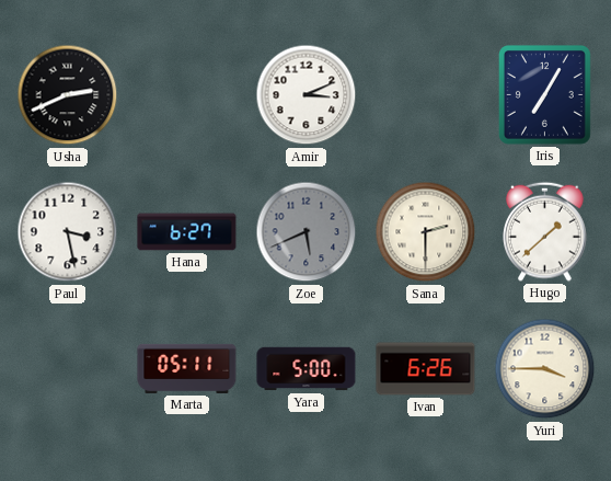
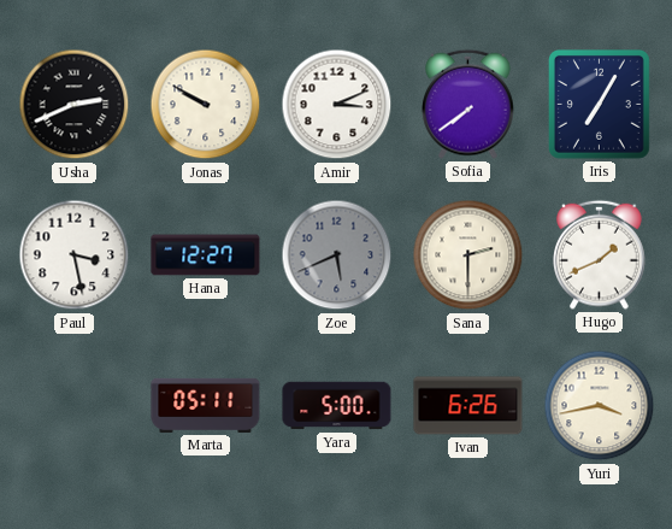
Jonas: none -> 9:50 (206, 105)
Sofia: none -> 7:39 (468, 104)
Hana: 6:27 -> 12:27 (206, 255)
Hugo: 1:38 -> 1:41 (600, 254)
Yuri: 3:45 -> 3:43 (600, 406)
